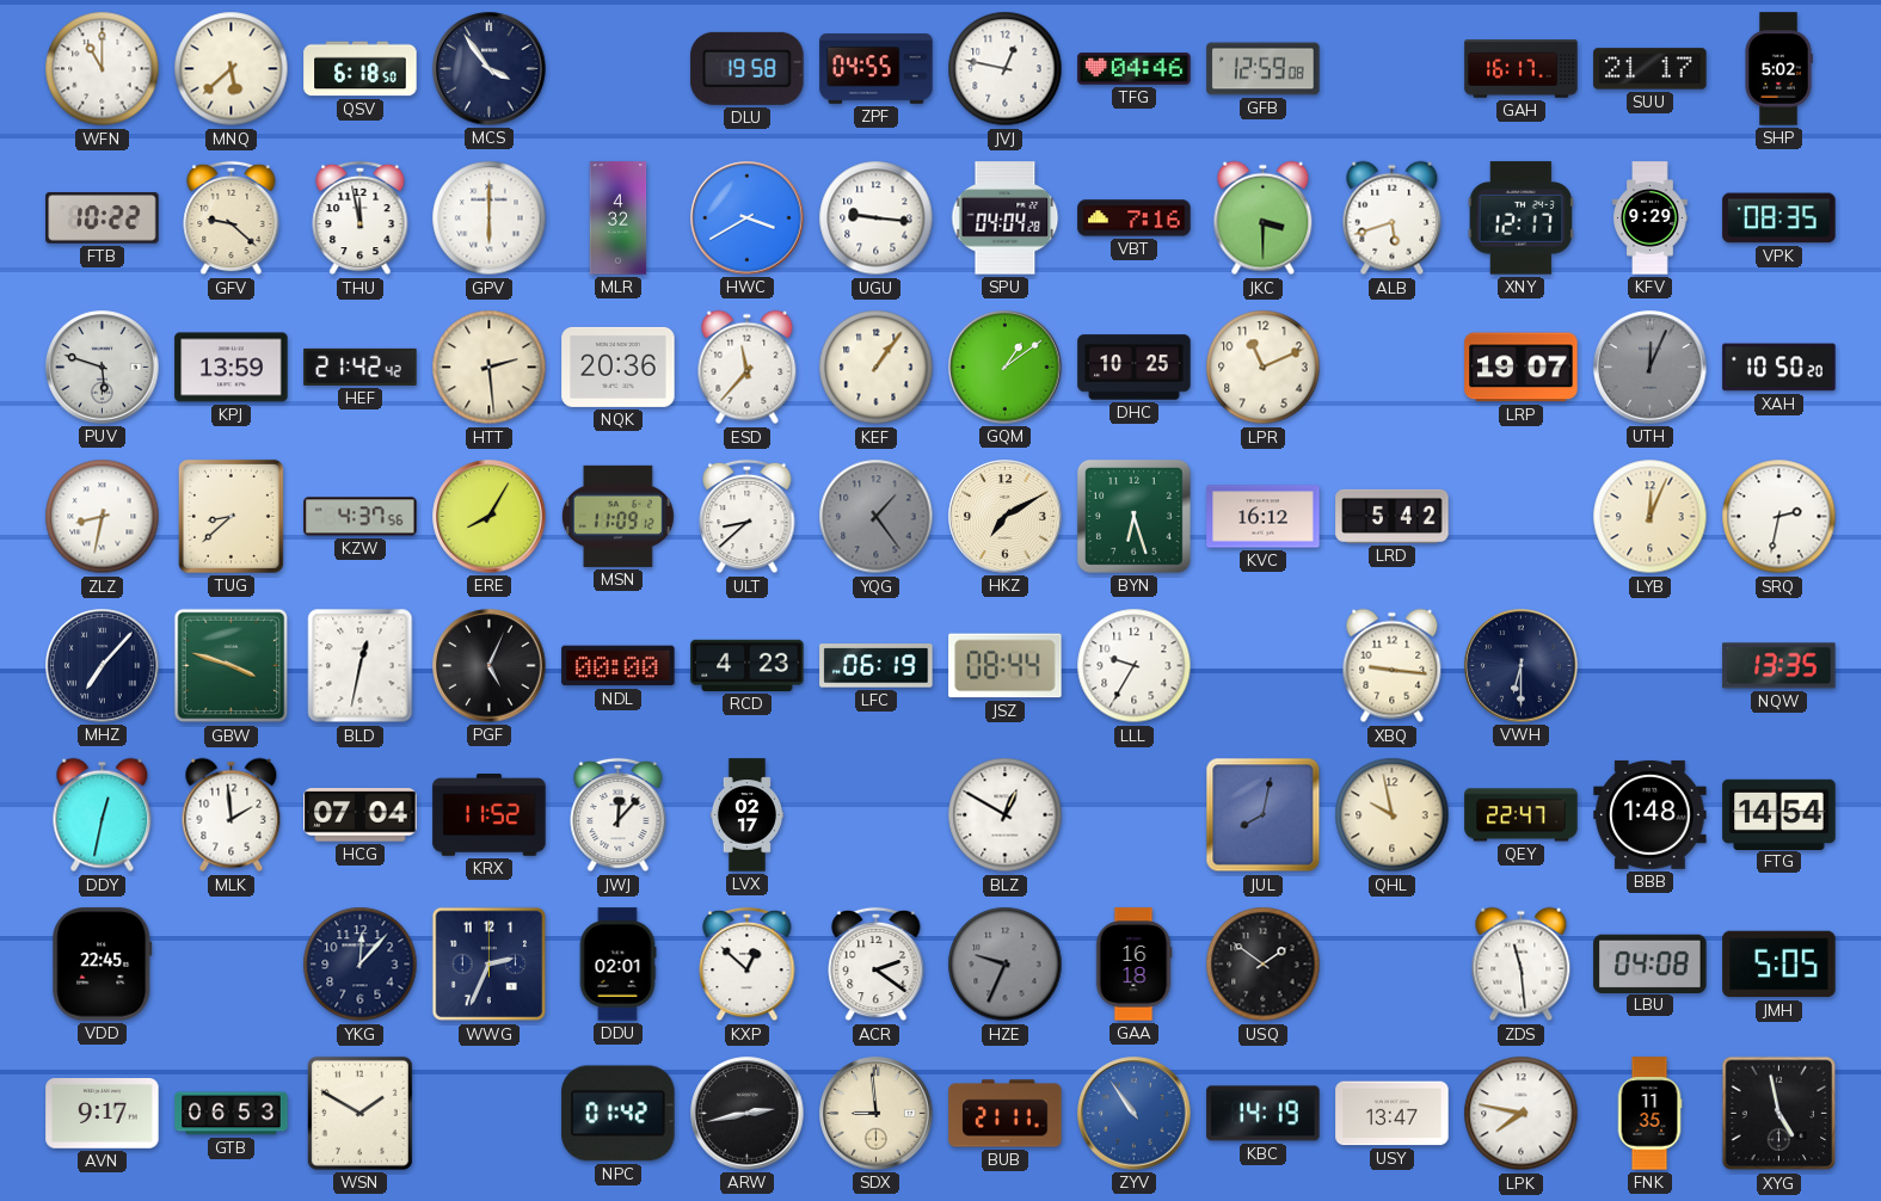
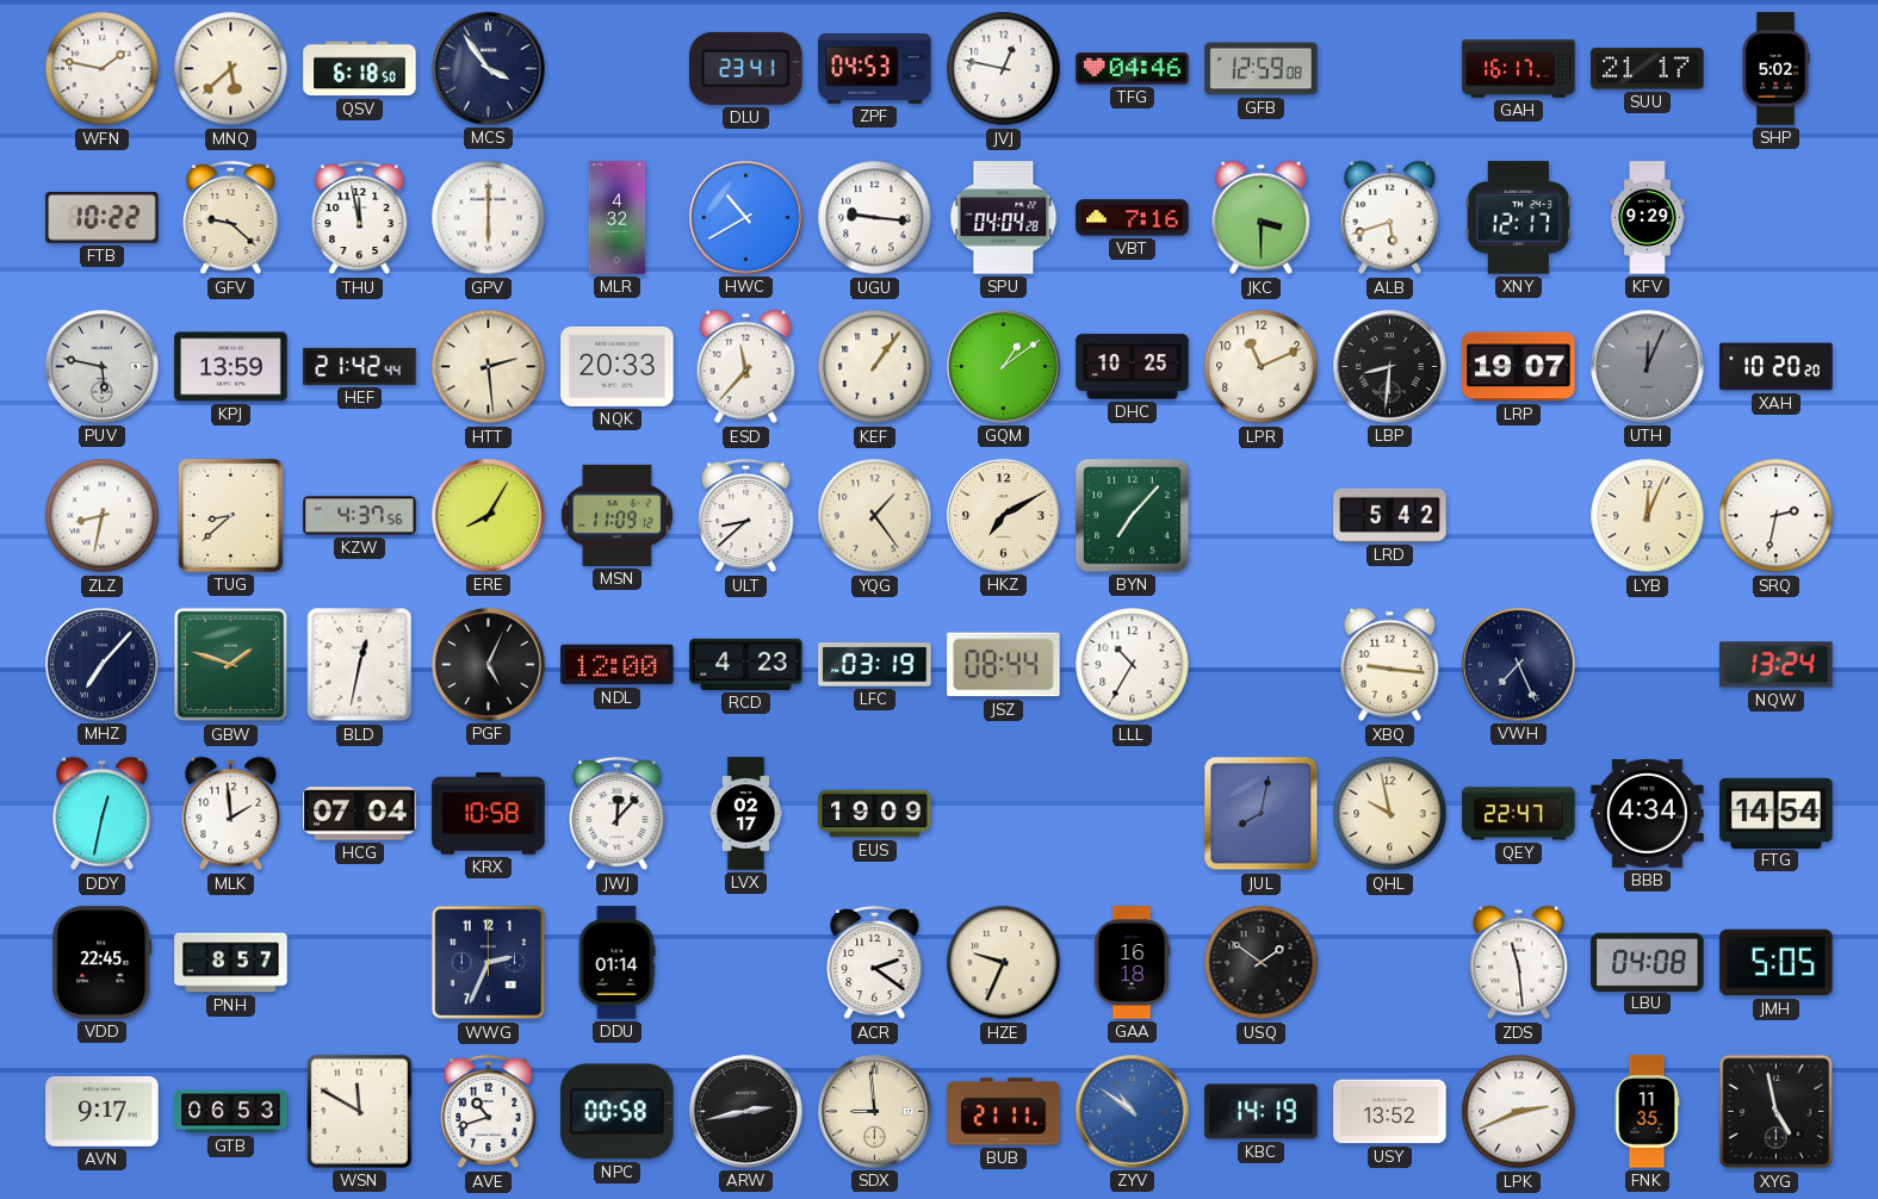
WFN: 11:00 -> 1:47 (103, 69)
DLU: 19:58 -> 23:41 (746, 68)
ZPF: 04:55 -> 04:53 (875, 69)
HWC: 3:40 -> 10:40 (746, 218)
VPK: 08:35 -> none (1779, 218)
PUV: 5:48 -> 5:47 (103, 367)
HEF: 21:42:42 -> 21:42:44 (360, 366)
NQK: 20:36 -> 20:33 (618, 366)
LBP: none -> 8:31 (1390, 367)
XAH: 10:50 -> 10:20 (1777, 367)
YQG dial: grey -> cream (875, 516)
BYN: 6:27 -> 7:07 (1132, 515)
KVC: 16:12 -> none (1264, 517)
GBW: 3:48 -> 1:48 (231, 665)
NDL: 00:00 -> 12:00 (618, 665)
LFC: 06:19 -> 03:19 (875, 665)
LLL: 9:35 -> 10:35 (1133, 665)
VWH: 6:30 -> 7:26 (1519, 665)
NQW: 13:35 -> 13:24 (1777, 665)
KRX: 11:52 -> 10:58 (489, 814)
EUS: none -> 19:09 (875, 814)
BLZ: 12:50 -> none (1006, 815)
BBB: 1:48 -> 4:34 (1648, 813)
PNH: none -> 8:57 (231, 963)
YKG: 12:07 -> none (361, 965)
DDU: 02:01 -> 01:14 (616, 963)
KXP: 12:52 -> none (748, 965)
HZE dial: grey -> cream (1004, 963)
WSN: 1:50 -> 11:50 (359, 1111)
AVE: none -> 10:42 (489, 1112)
NPC: 01:42 -> 00:58 (618, 1112)
ZYV: 10:54 -> 10:51 (1133, 1112)
USY: 13:47 -> 13:52 (1390, 1112)
LPK: 7:47 -> 2:41 (1519, 1112)
